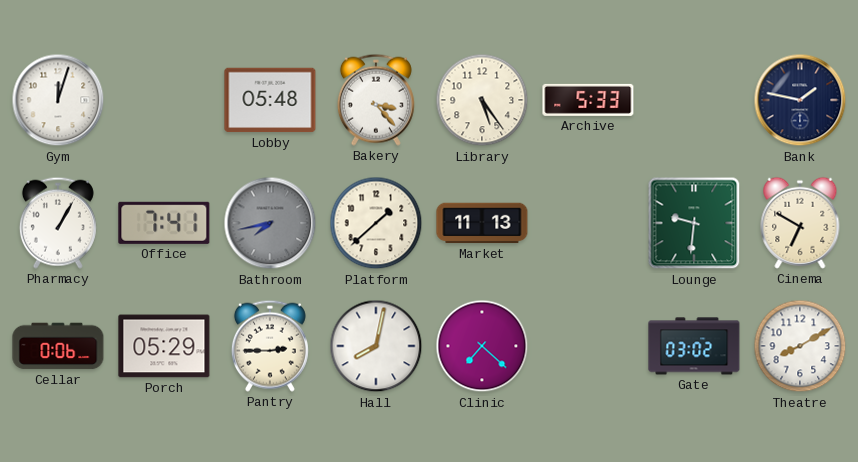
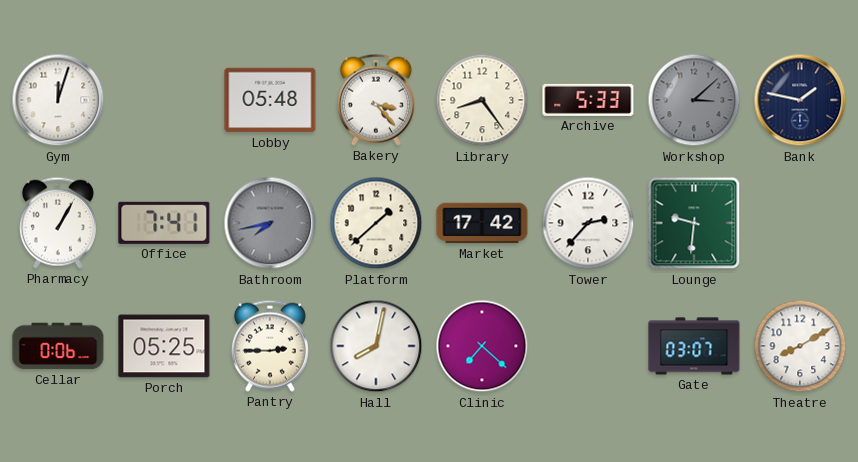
Library: 5:24 -> 8:24 (482, 100)
Workshop: none -> 3:08 (694, 100)
Market: 11:13 -> 17:42 (482, 223)
Tower: none -> 2:37 (588, 223)
Cinema: 6:50 -> none (800, 223)
Porch: 05:29 -> 05:25 (164, 346)
Gate: 03:02 -> 03:07 (694, 346)
